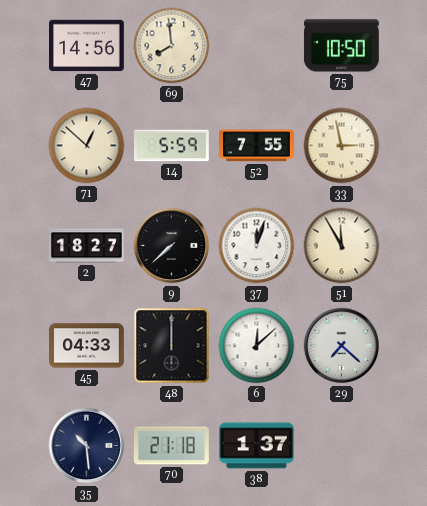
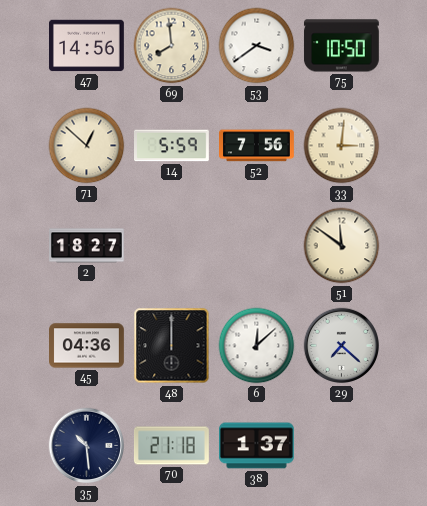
53: none -> 3:39 (257, 46)
52: 7:55 -> 7:56 (257, 146)
33: 2:58 -> 3:01 (342, 146)
9: 7:38 -> none (172, 246)
37: 12:03 -> none (257, 246)
51: 11:55 -> 11:51 (342, 246)
45: 04:33 -> 04:36 (87, 346)
